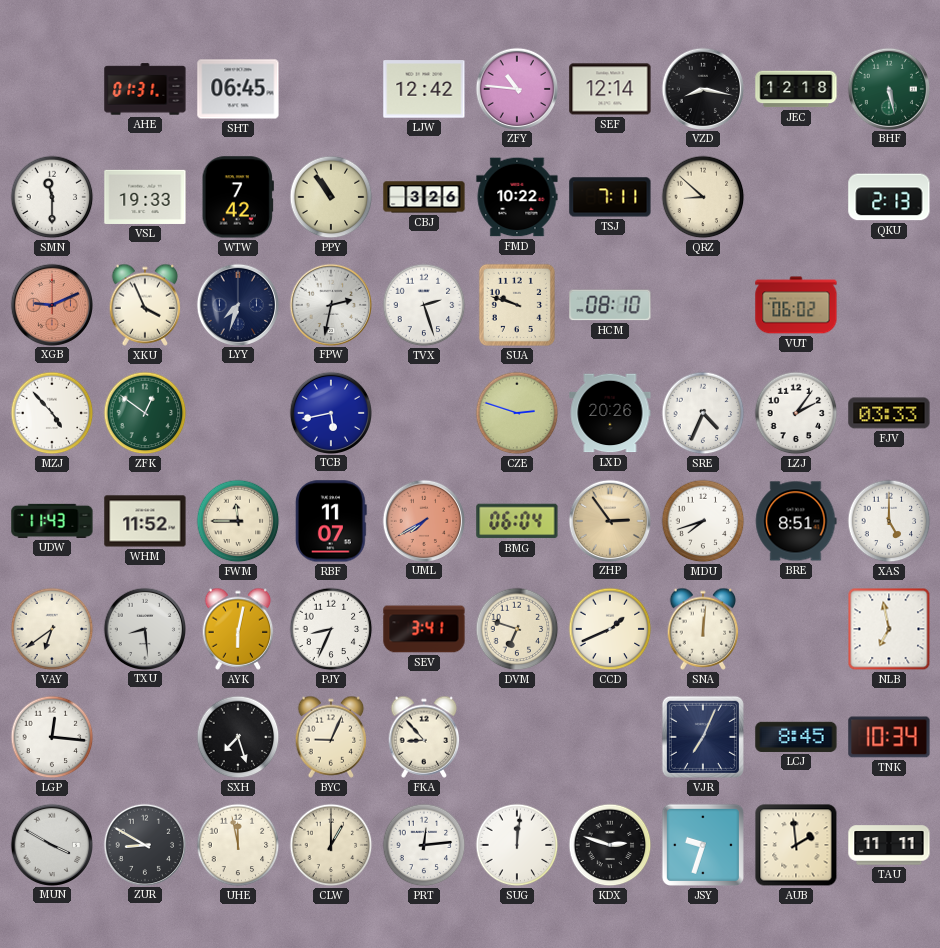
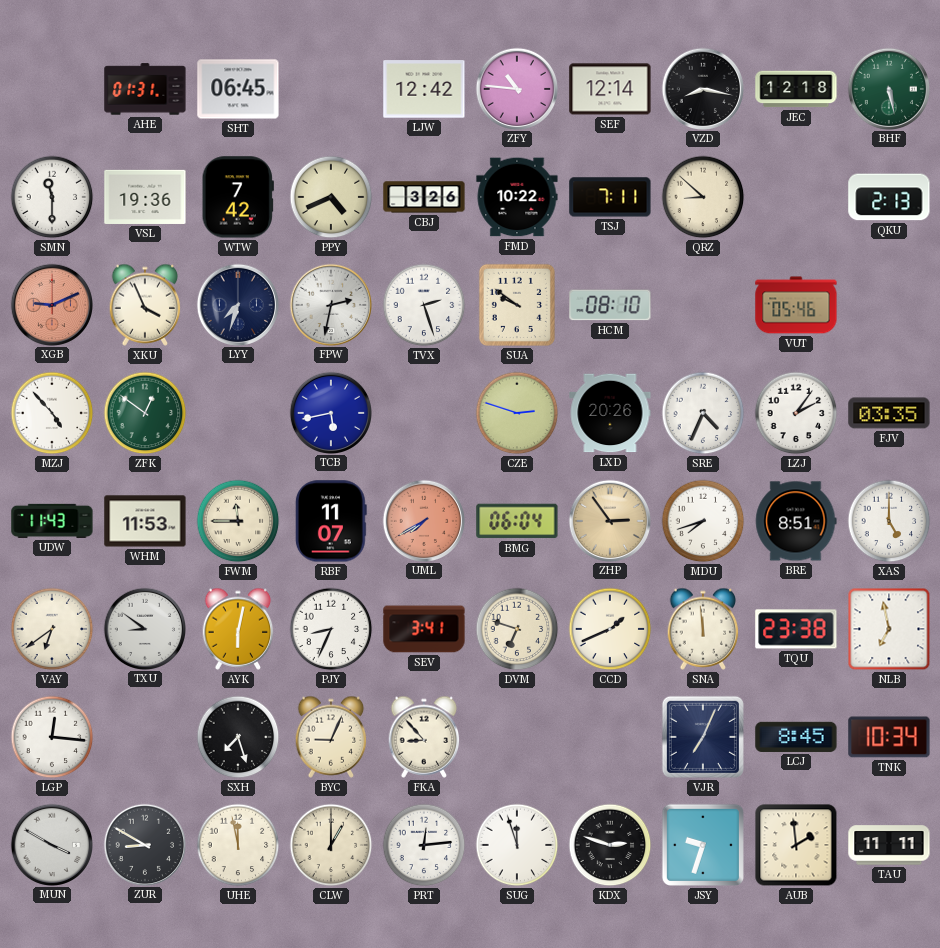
VSL: 19:33 -> 19:36 (145, 197)
PPY: 10:54 -> 4:41 (331, 197)
SUA: 9:48 -> 9:51 (517, 305)
VUT: 06:02 -> 05:46 (796, 305)
FJV: 03:33 -> 03:35 (889, 413)
WHM: 11:52 -> 11:53 (145, 521)
TXU: 8:29 -> 8:51 (144, 628)
SNA: 12:01 -> 11:59 (703, 629)
TQU: none -> 23:38 (796, 629)
SUG: 12:01 -> 11:57 (517, 845)
